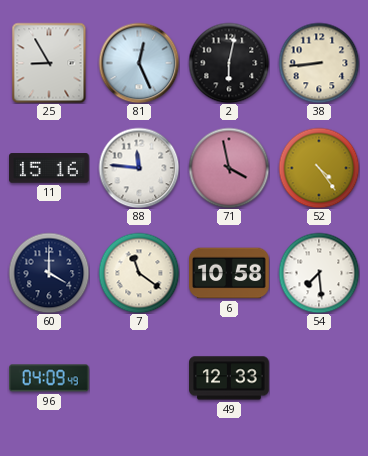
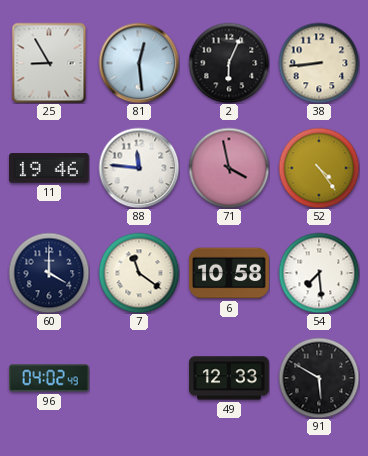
81: 12:26 -> 12:29 (139, 63)
2: 6:02 -> 6:04 (229, 63)
11: 15:16 -> 19:46 (50, 168)
96: 04:09 -> 04:02 (50, 378)
91: none -> 5:50 (319, 378)
